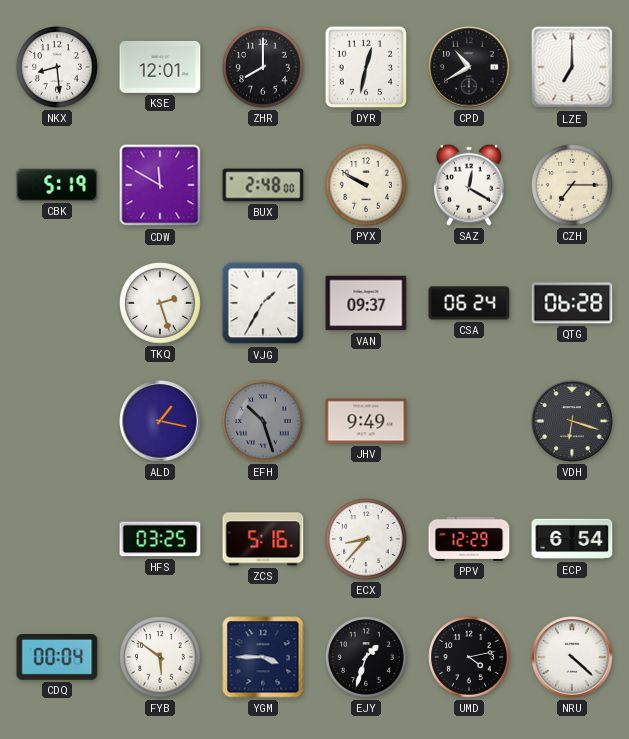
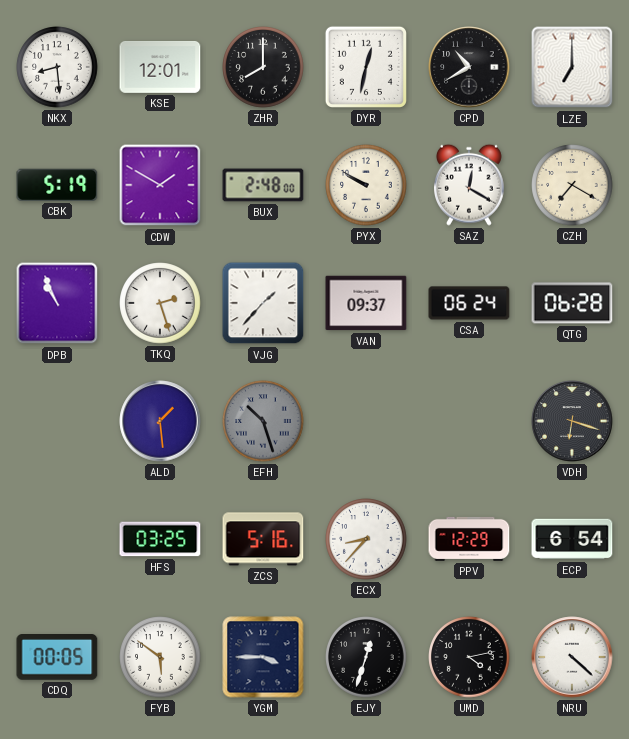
CDW: 11:50 -> 1:50 (160, 185)
CZH: 7:15 -> 7:20 (572, 185)
DPB: none -> 10:56 (57, 303)
VJG: 1:35 -> 1:37 (263, 303)
ALD: 1:17 -> 1:29 (160, 421)
JHV: 9:49 -> none (366, 421)
CDQ: 00:04 -> 00:05 (57, 658)
EJY: 1:33 -> 12:33 (366, 657)
